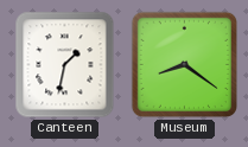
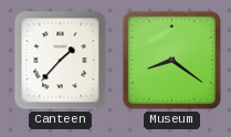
Canteen: 1:32 -> 1:37 (61, 61)
